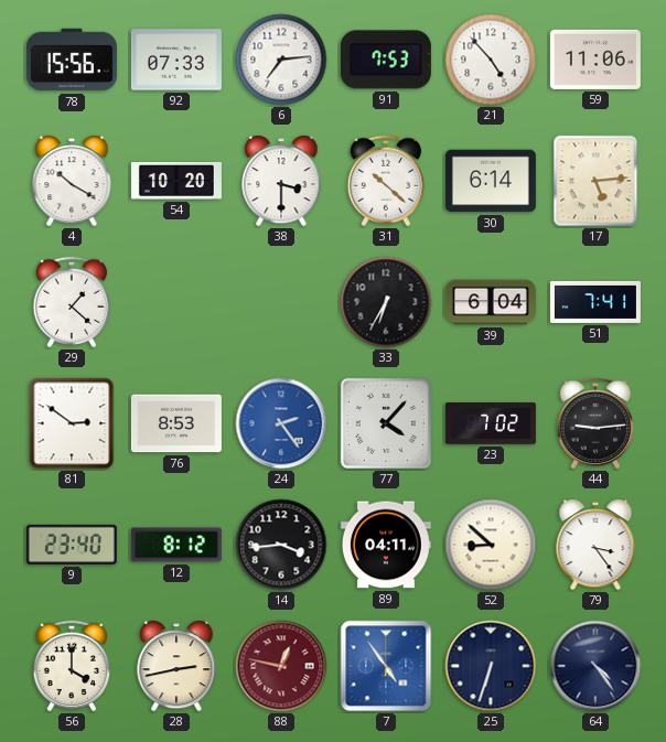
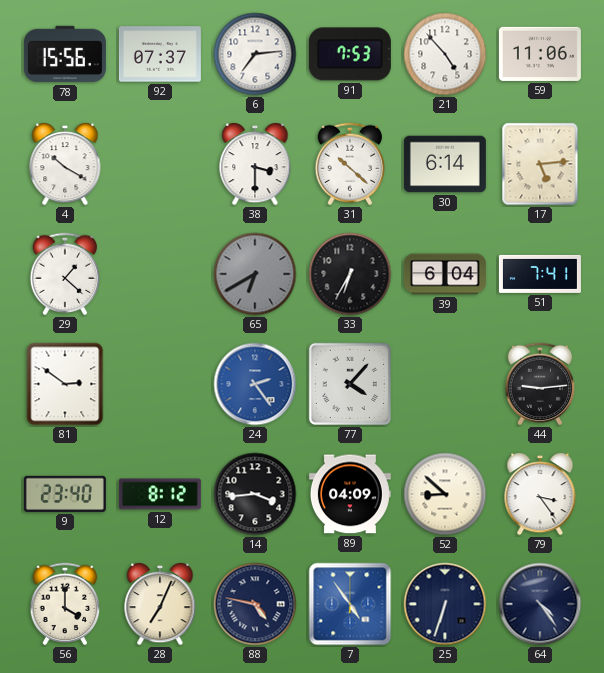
92: 07:33 -> 07:37 (160, 54)
54: 10:20 -> none (176, 181)
65: none -> 6:40 (255, 274)
76: 8:53 -> none (176, 423)
23: 7:02 -> none (491, 423)
89: 04:11 -> 04:09 (350, 494)
28: 2:43 -> 7:04 (160, 604)
88: 12:47 -> 4:47 (255, 604)
88 dial: burgundy -> navy (255, 604)
